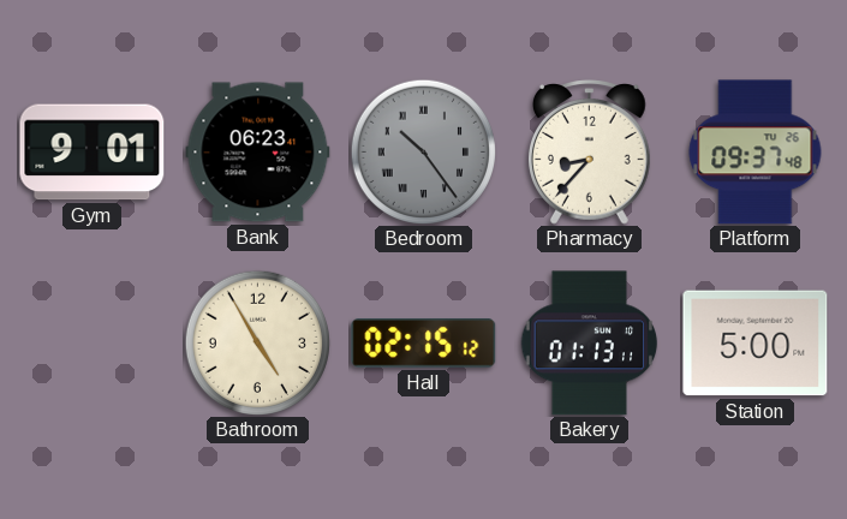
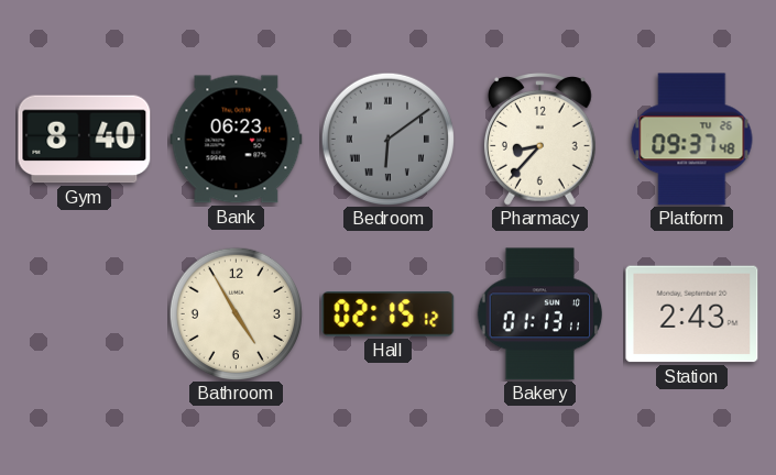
Gym: 9:01 -> 8:40 (85, 140)
Bedroom: 10:24 -> 6:09 (387, 139)
Station: 5:00 -> 2:43 (692, 314)
